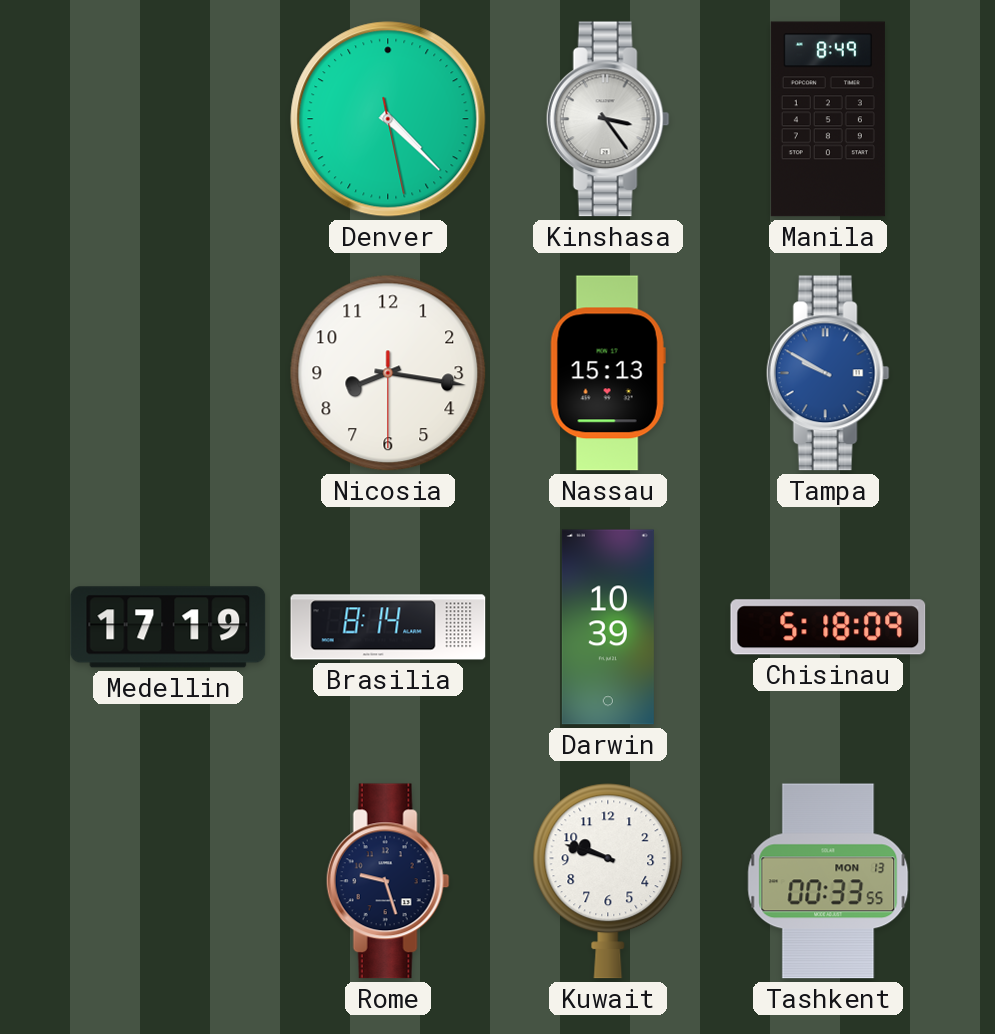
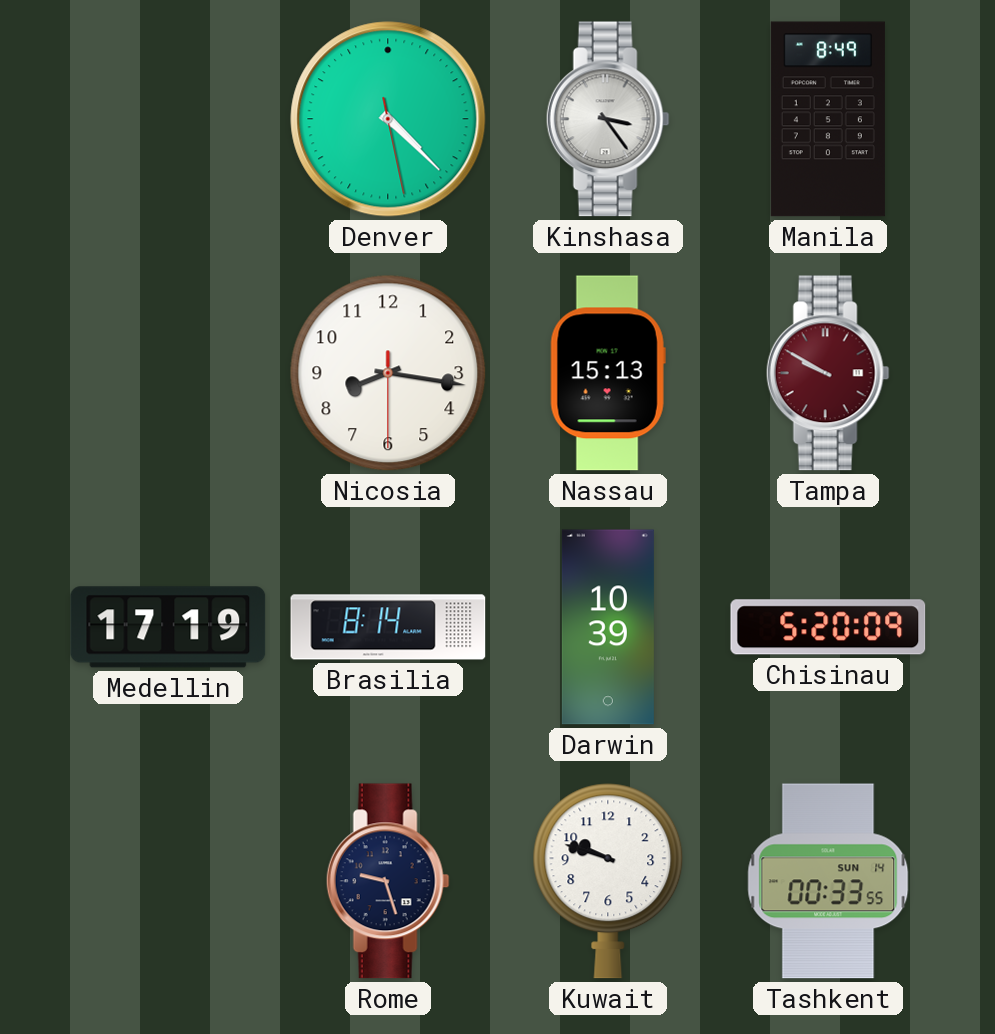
Tampa dial: blue -> burgundy (828, 373)
Chisinau: 5:18 -> 5:20 (828, 627)
Tashkent date: MON 13 -> SUN 14 (828, 881)
